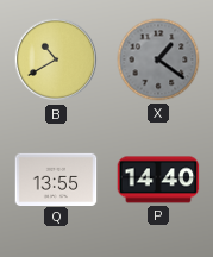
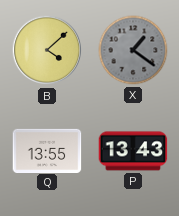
B: 10:40 -> 4:08 (47, 50)
P: 14:40 -> 13:43 (133, 151)
